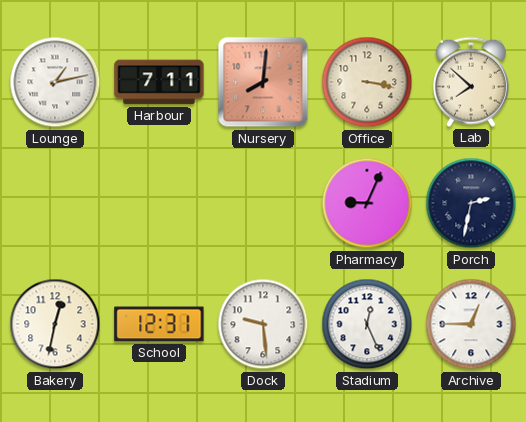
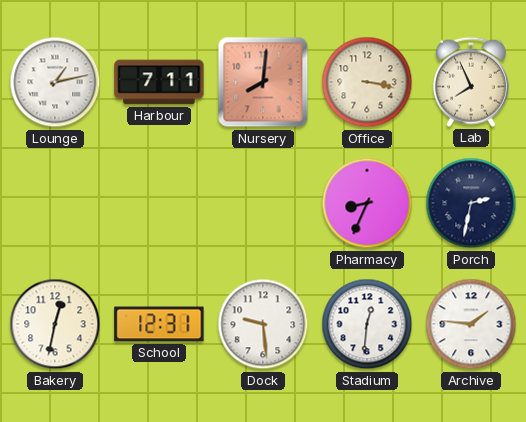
Lab: 7:52 -> 7:56 (471, 82)
Pharmacy: 9:04 -> 8:34 (367, 203)
Stadium: 12:26 -> 12:31 (367, 324)
Archive: 12:45 -> 1:46 (471, 324)
